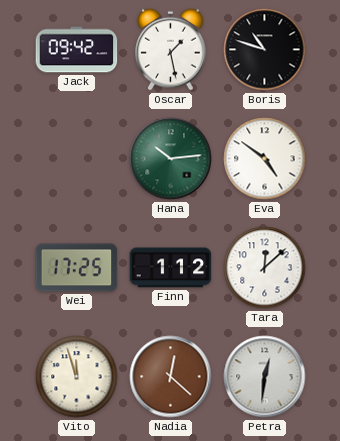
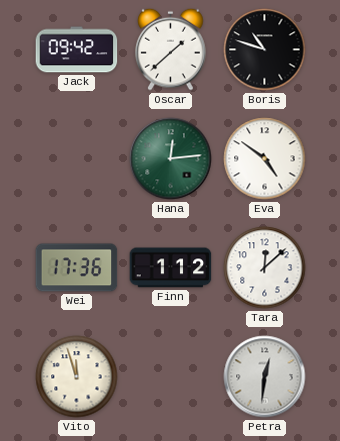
Oscar: 1:28 -> 1:38 (171, 49)
Hana: 10:14 -> 12:14 (171, 159)
Wei: 17:25 -> 17:36 (77, 268)
Nadia: 12:22 -> none (171, 377)
